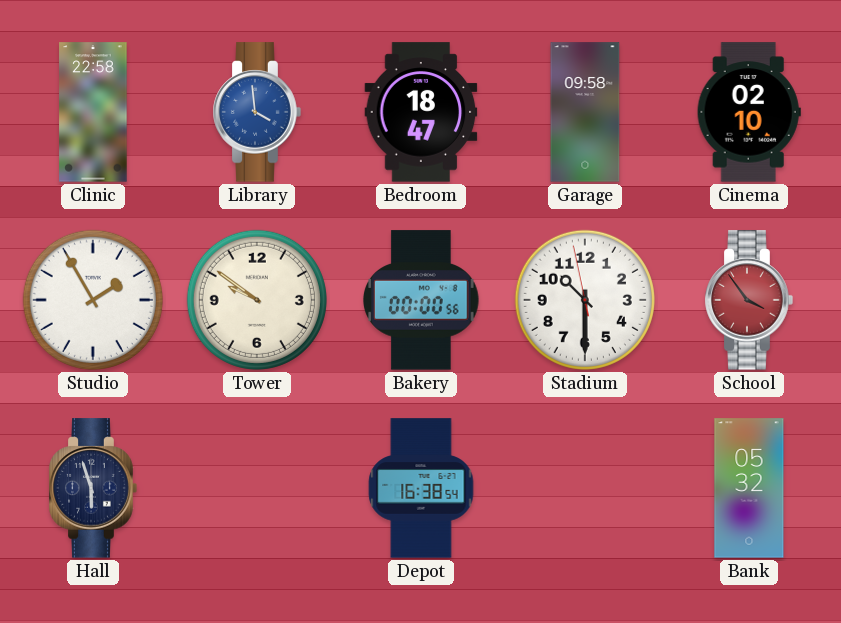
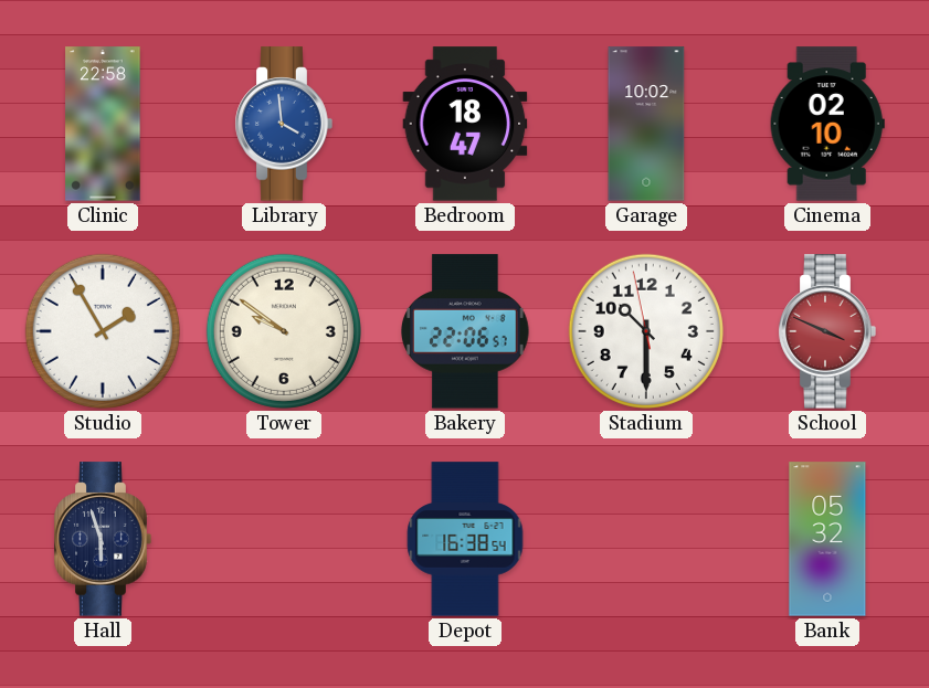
Garage: 09:58 -> 10:02 (646, 124)
Bakery: 00:00 -> 22:06 (465, 331)
School: 3:54 -> 3:49 (827, 331)
